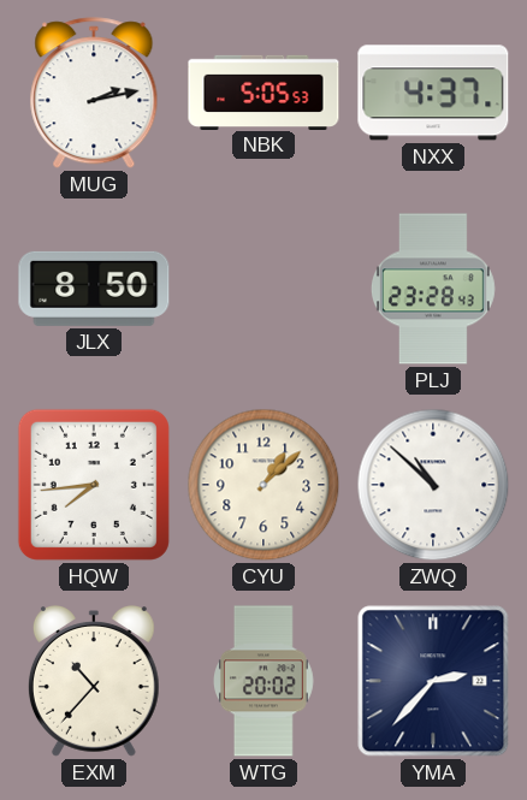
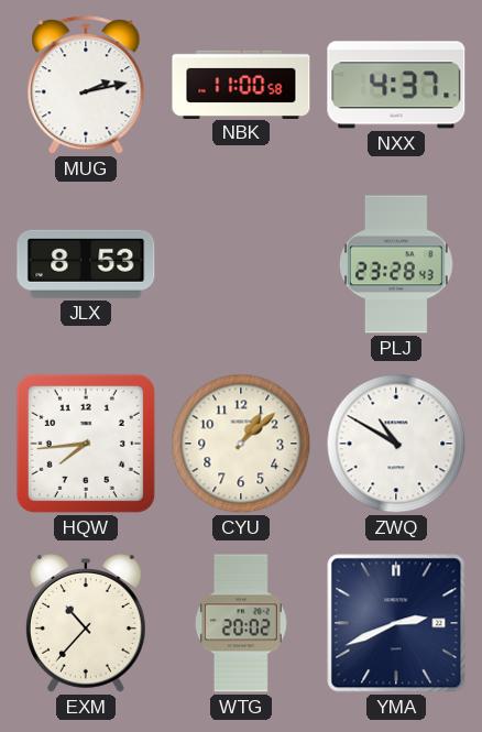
NBK: 5:05 -> 11:00 (241, 84)
JLX: 8:50 -> 8:53 (86, 264)
ZWQ: 10:52 -> 10:50 (396, 444)
YMA: 2:37 -> 2:41 (396, 623)
